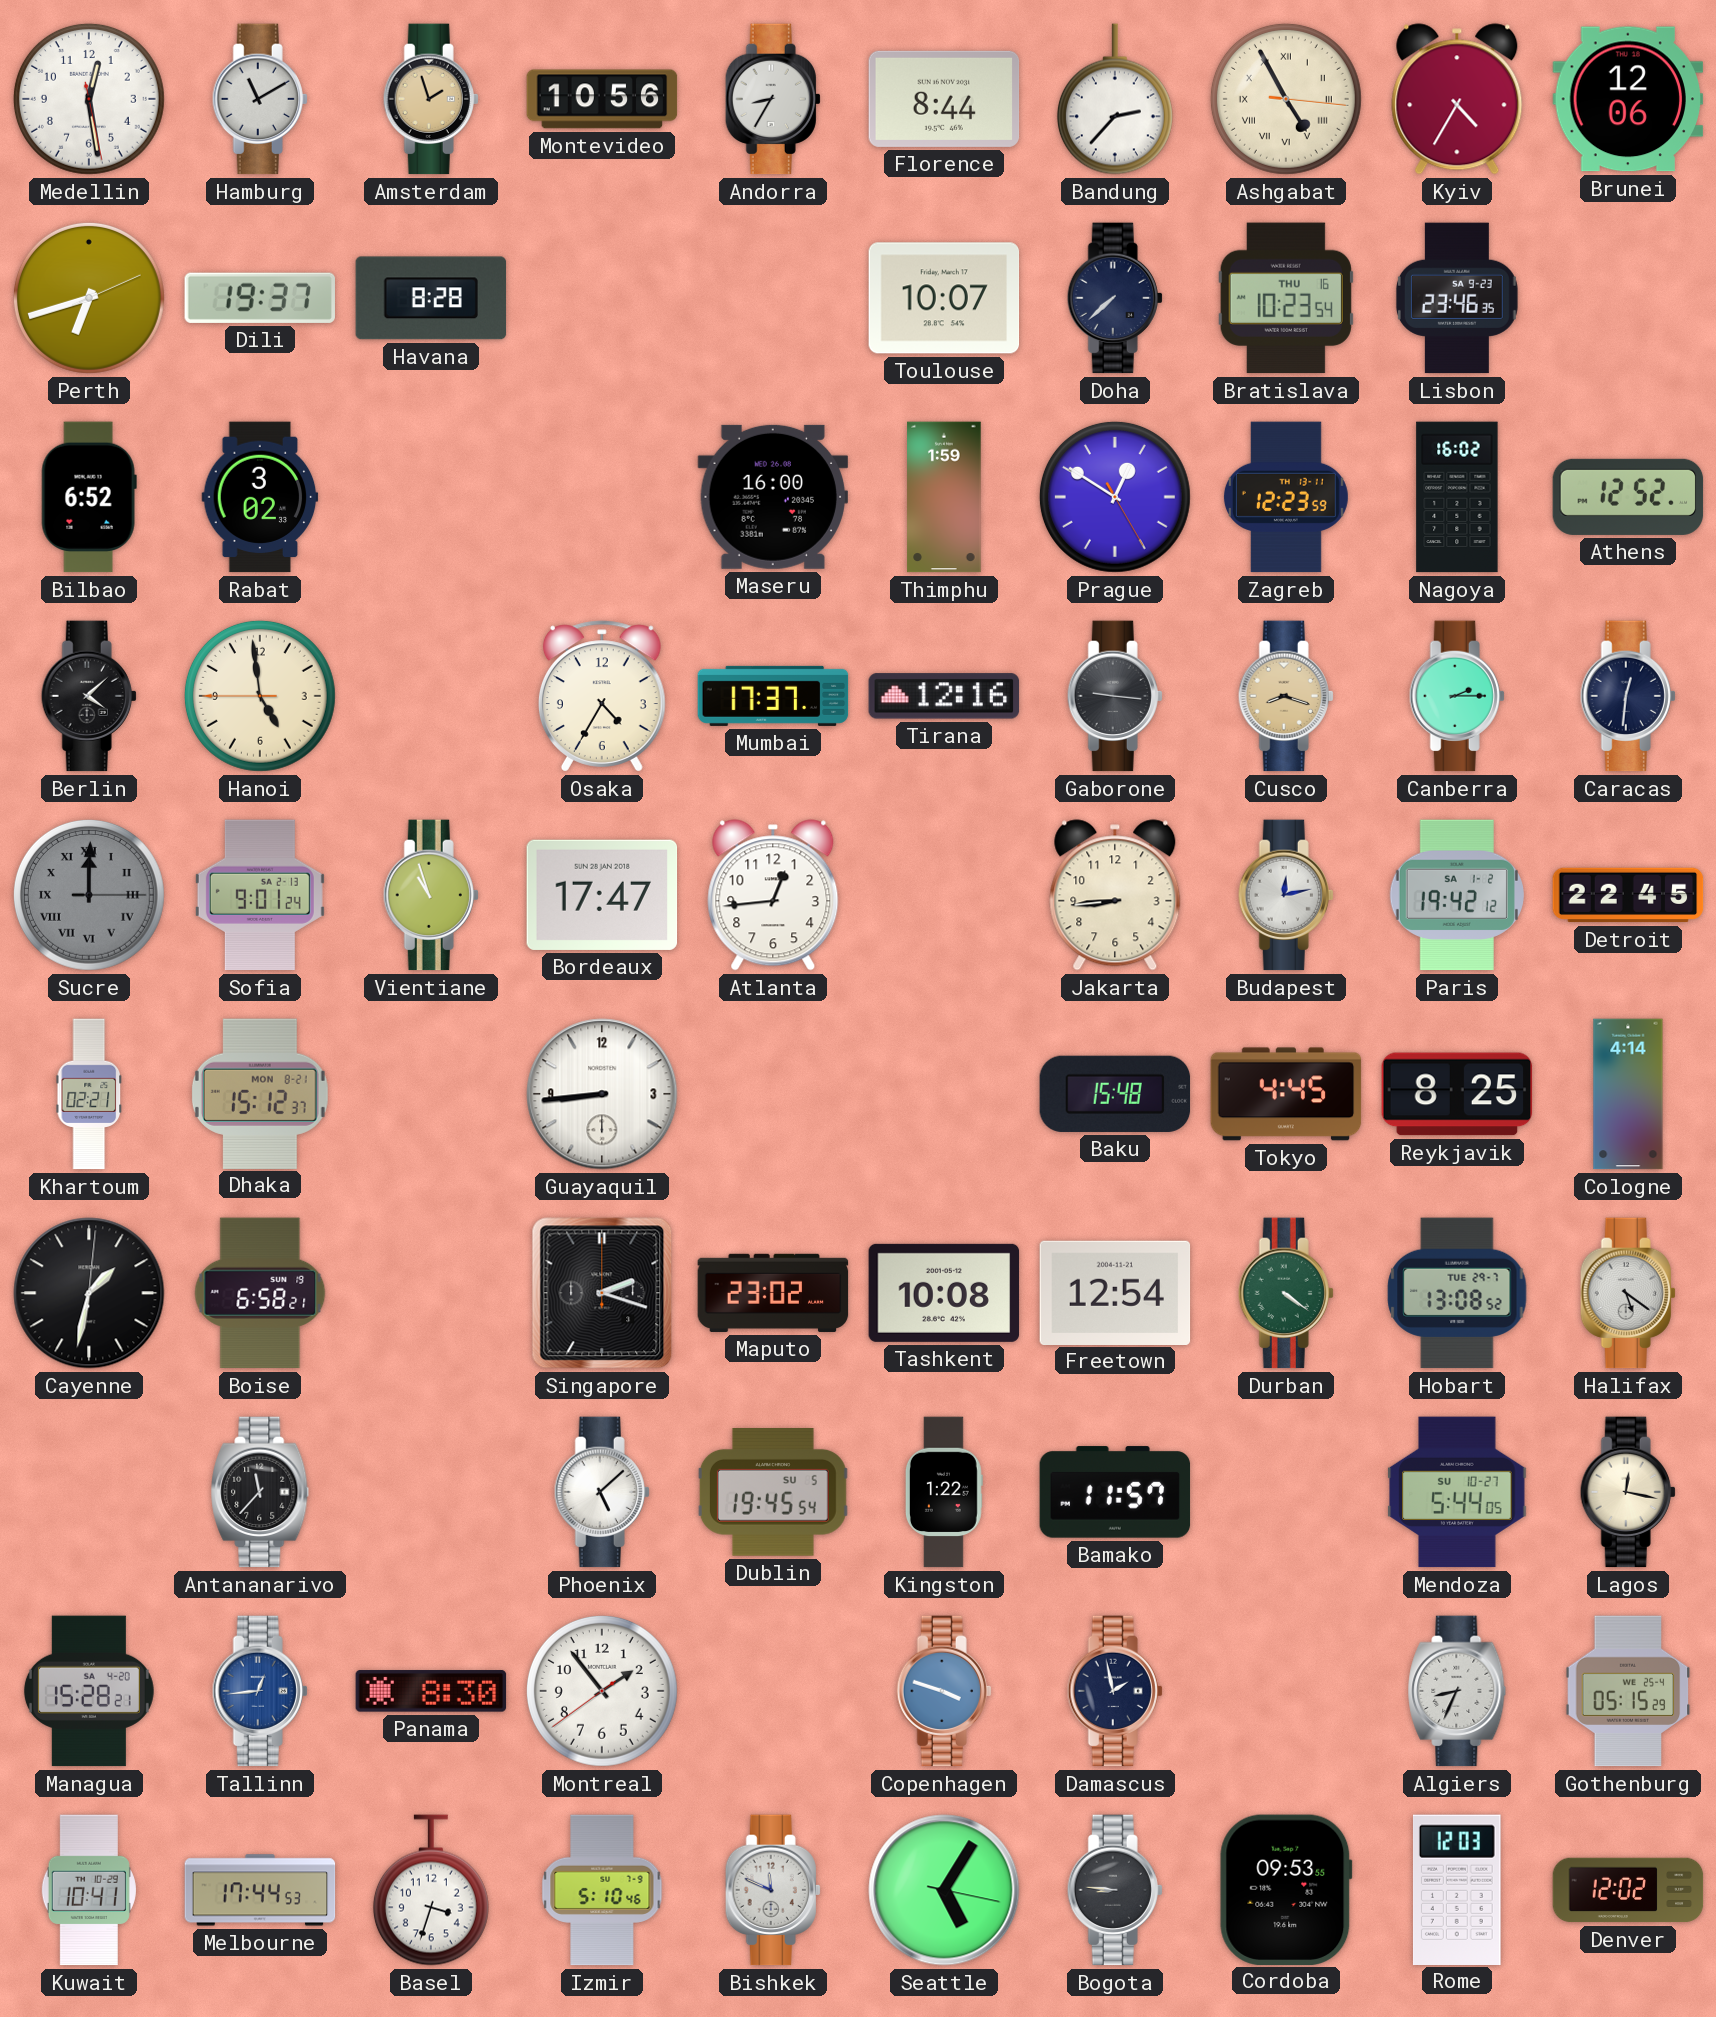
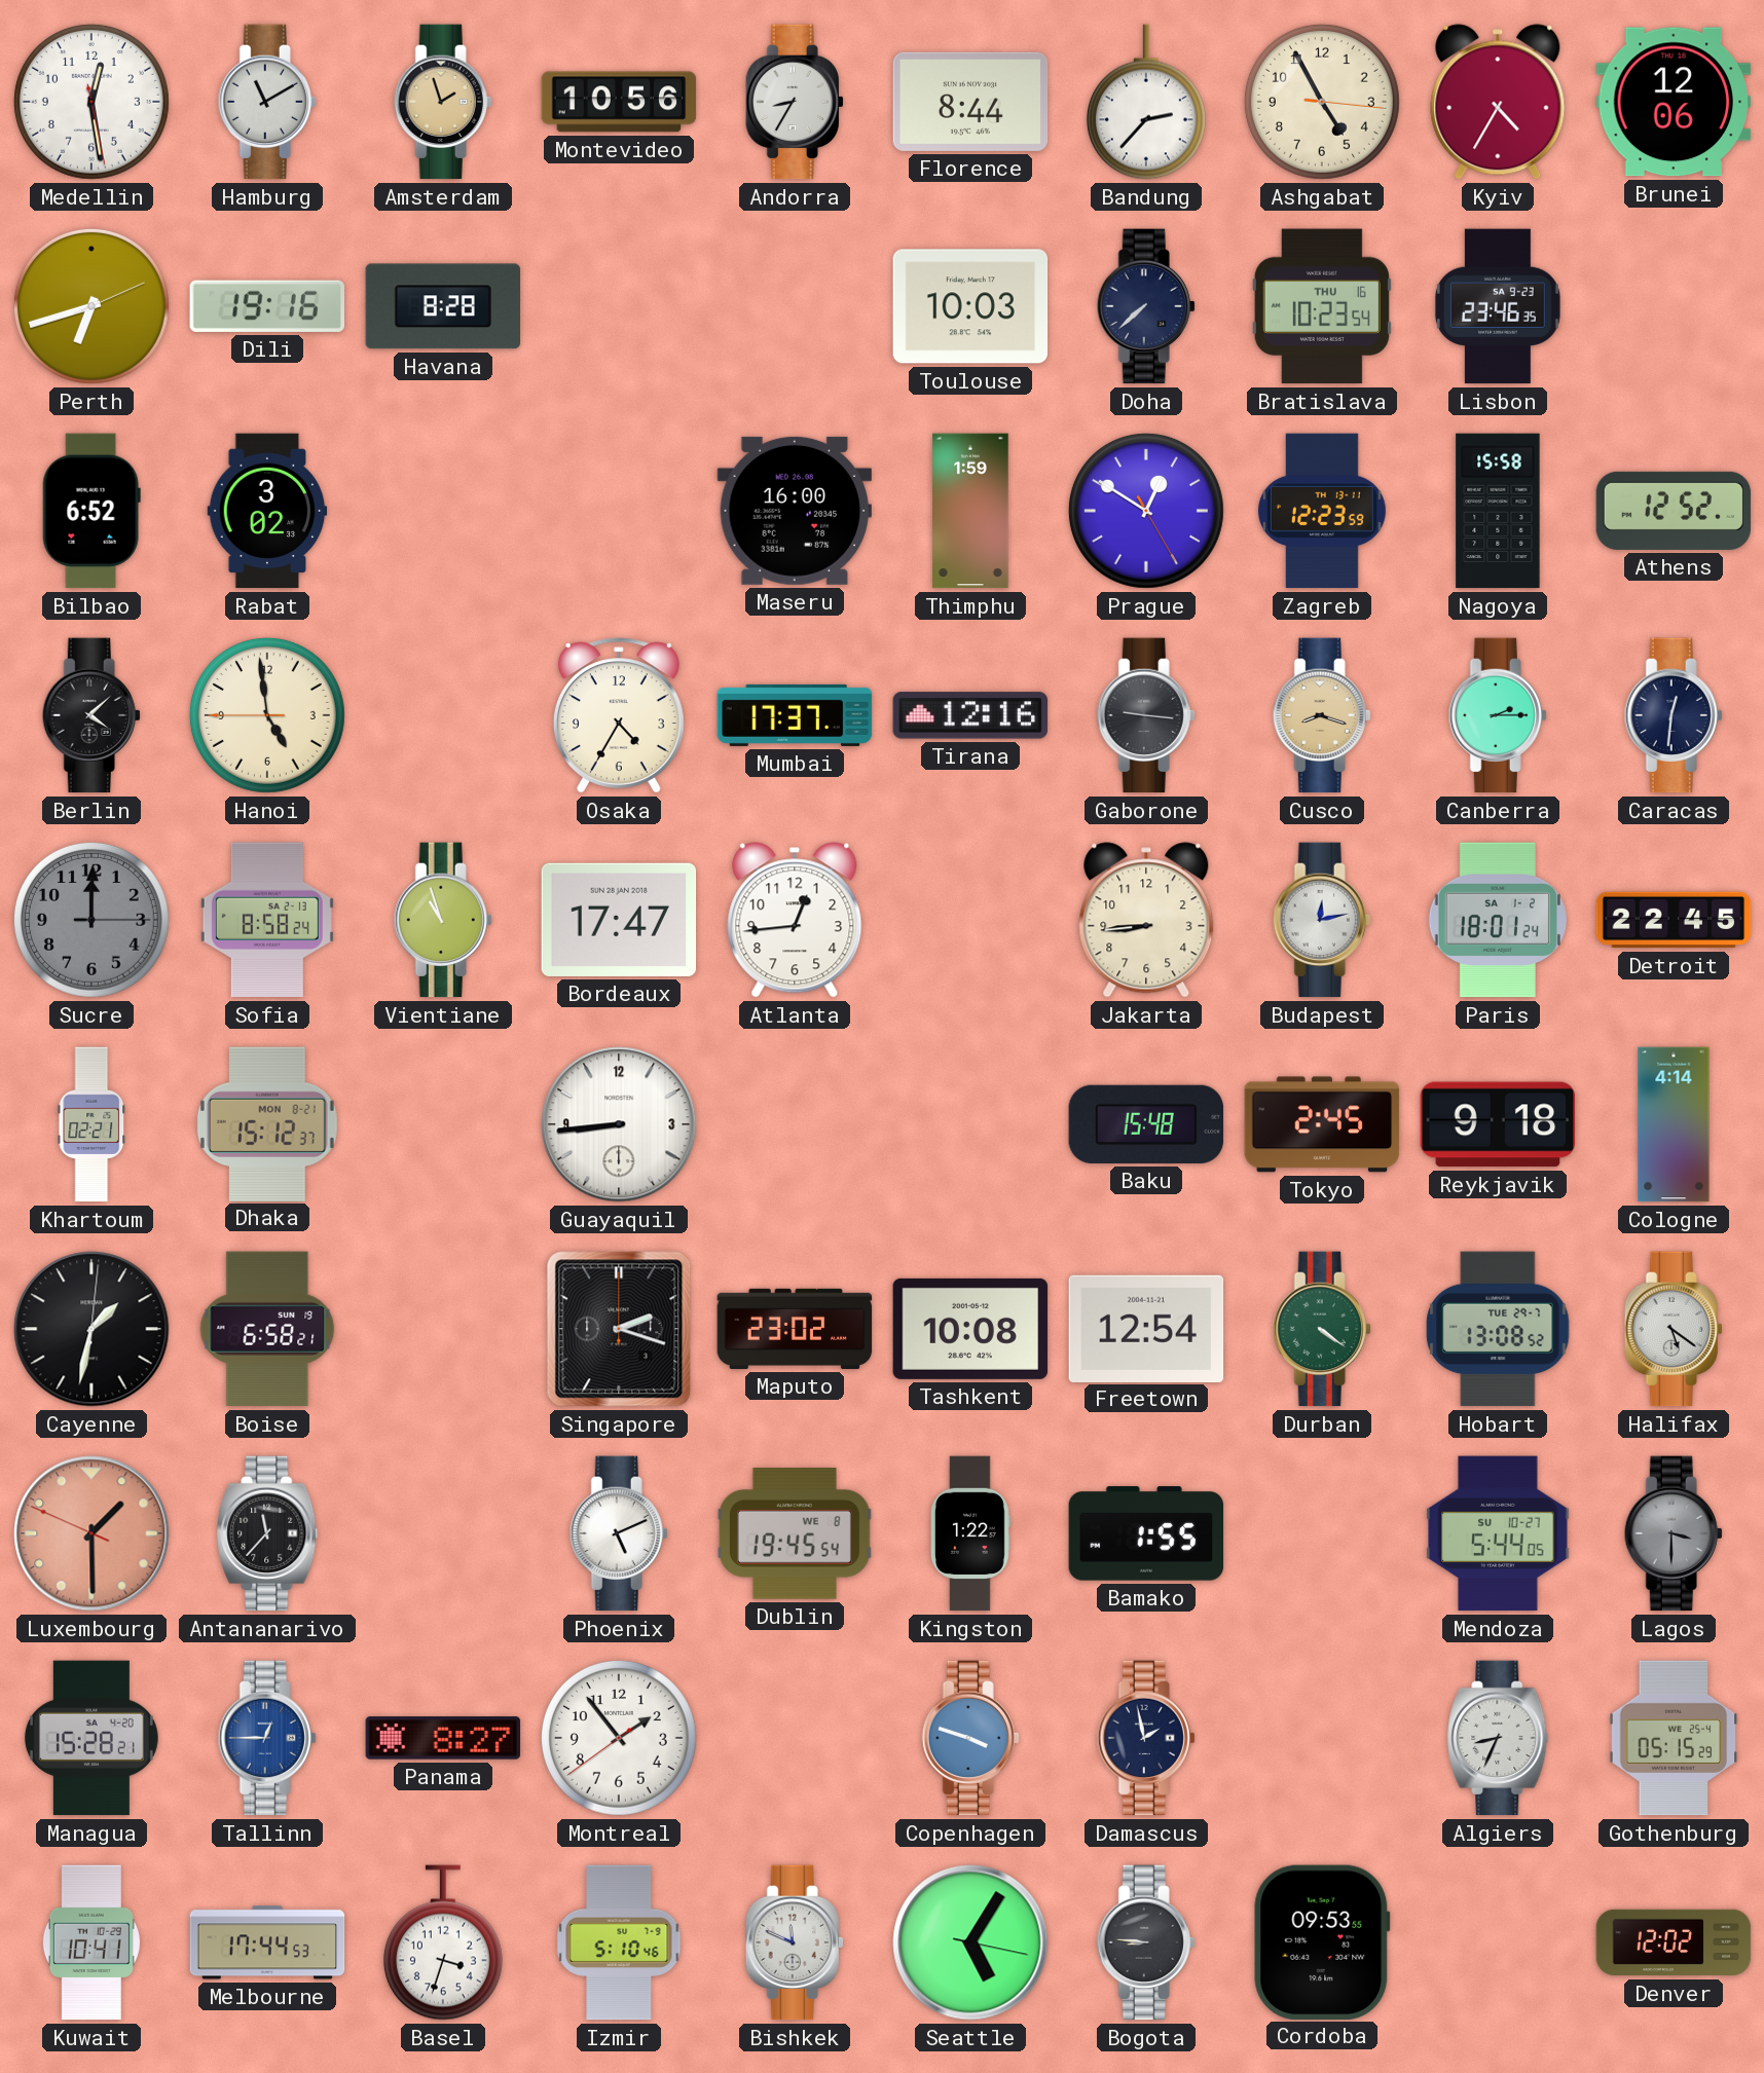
Ashgabat numerals: Roman -> Arabic (1322, 102)
Dili: 19:37 -> 19:16 (267, 306)
Toulouse: 10:07 -> 10:03 (970, 306)
Nagoya: 16:02 -> 15:58 (1498, 511)
Sucre numerals: Roman -> Arabic (91, 920)
Sofia: 9:01 -> 8:58 (267, 920)
Paris: 19:42 -> 18:01 (1498, 920)
Tokyo: 4:45 -> 2:45 (1322, 1124)
Reykjavik: 8:25 -> 9:18 (1498, 1124)
Luxembourg: none -> 1:29 (91, 1533)
Phoenix: 5:08 -> 5:11 (619, 1533)
Dublin date: SU 5 -> WE 8 (795, 1534)
Bamako: 11:57 -> 1:55 (1146, 1533)
Lagos: 12:17 -> 3:30 (1674, 1533)
Lagos dial: cream -> grey (1674, 1533)
Tallinn: 12:44 -> 12:45 (267, 1738)
Panama: 8:30 -> 8:27 (443, 1738)
Rome: 12:03 -> none (1457, 1889)
